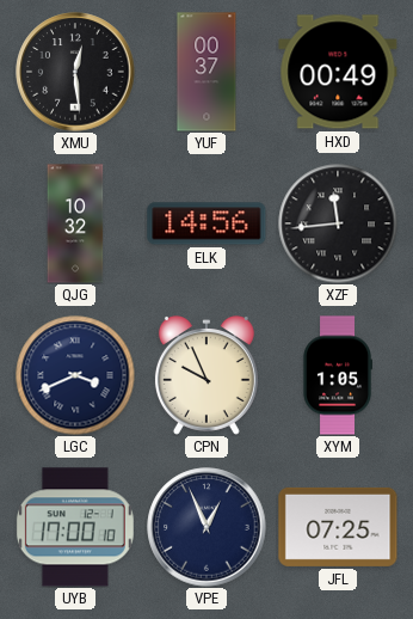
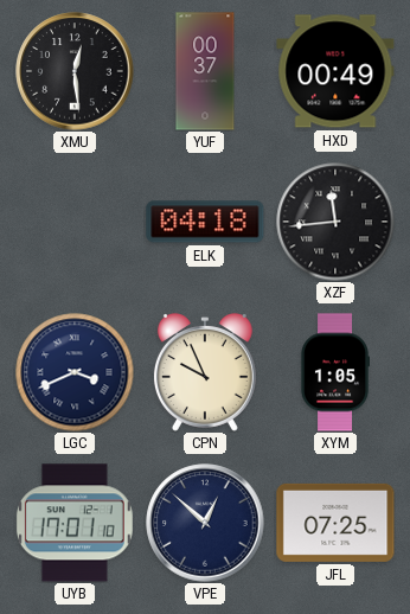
QJG: 10:32 -> none (75, 223)
ELK: 14:56 -> 04:18 (205, 222)
UYB: 17:00 -> 17:01 (75, 523)
VPE: 12:56 -> 12:52 (205, 523)
